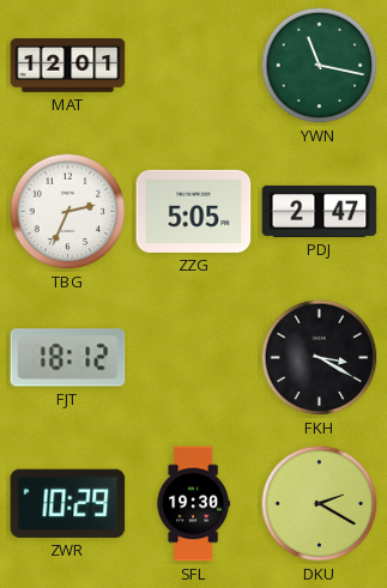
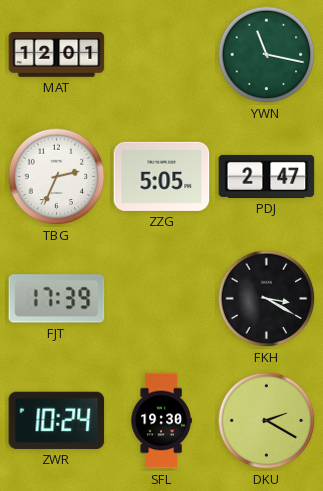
FJT: 18:12 -> 17:39 (57, 299)
ZWR: 10:29 -> 10:24 (57, 420)
